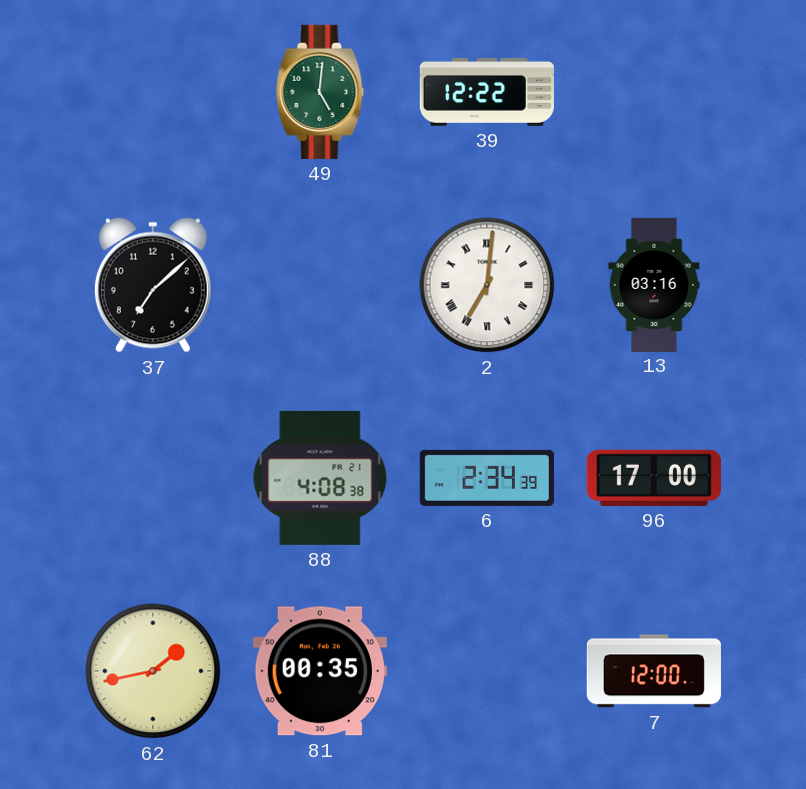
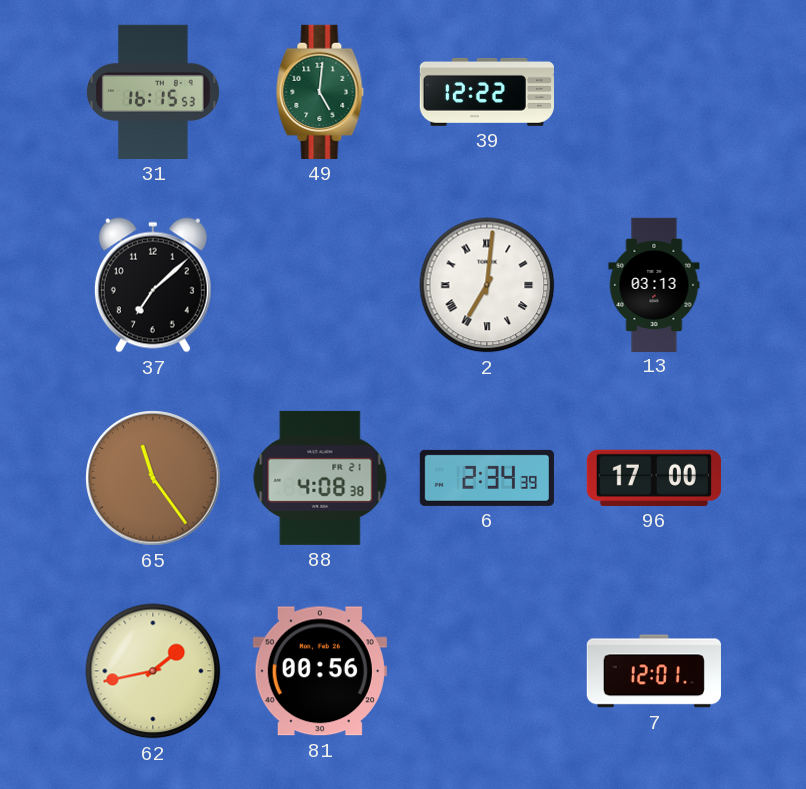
31: none -> 16:15 (153, 92)
13: 03:16 -> 03:13 (654, 284)
65: none -> 11:24 (153, 478)
81: 00:35 -> 00:56 (320, 671)
7: 12:00 -> 12:01 (654, 671)
